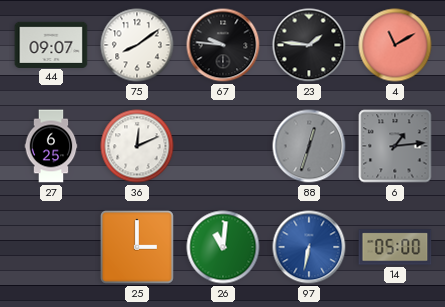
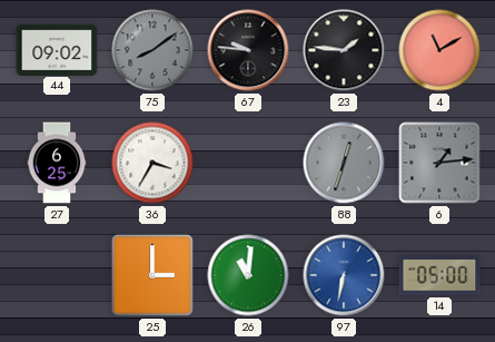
44: 09:07 -> 09:02 (57, 49)
75 dial: white -> grey (152, 50)
36: 12:11 -> 3:35 (152, 163)
